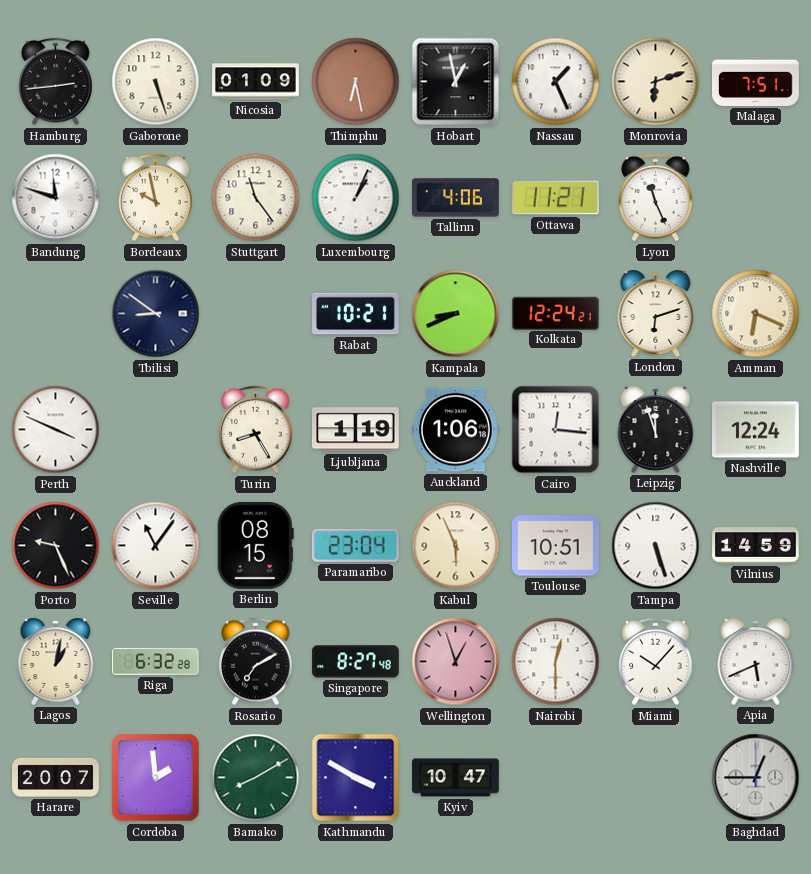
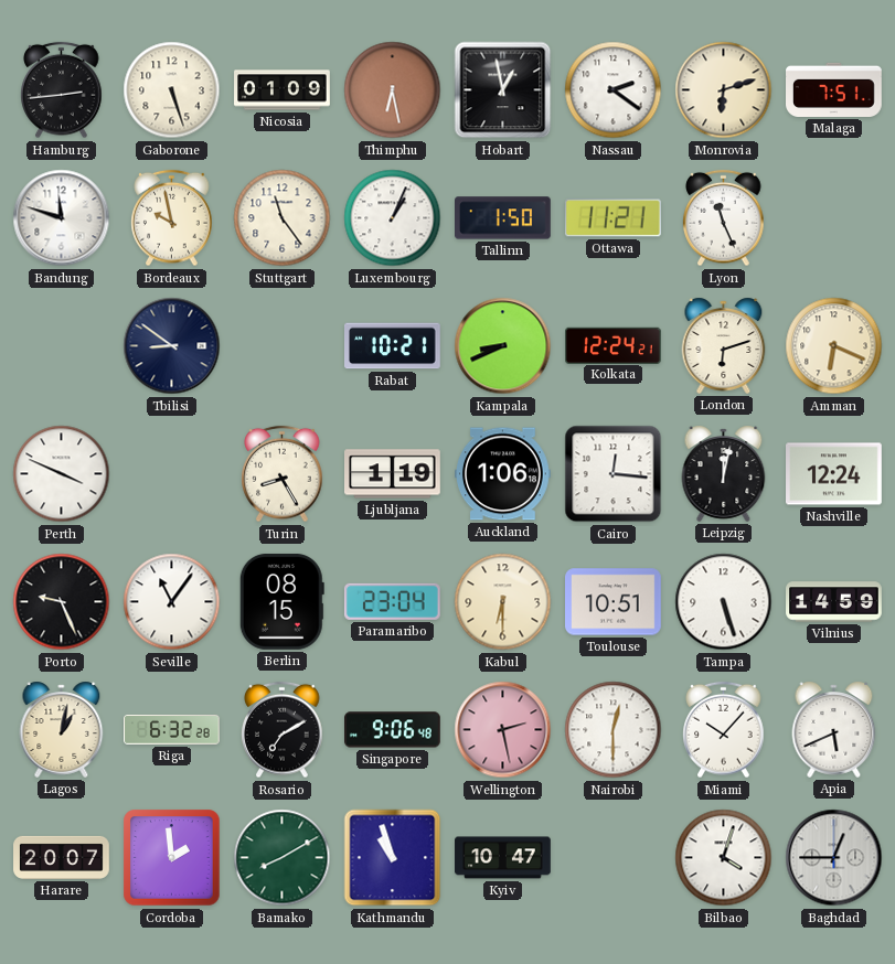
Nassau: 1:26 -> 2:21 (614, 90)
Tallinn: 4:06 -> 1:50 (503, 218)
Leipzig: 11:57 -> 12:02 (724, 473)
Kabul: 5:56 -> 6:30 (503, 602)
Singapore: 8:27 -> 9:06 (393, 730)
Wellington: 12:57 -> 2:28 (503, 730)
Kathmandu: 3:50 -> 10:57 (393, 858)
Bilbao: none -> 4:03 (724, 858)
